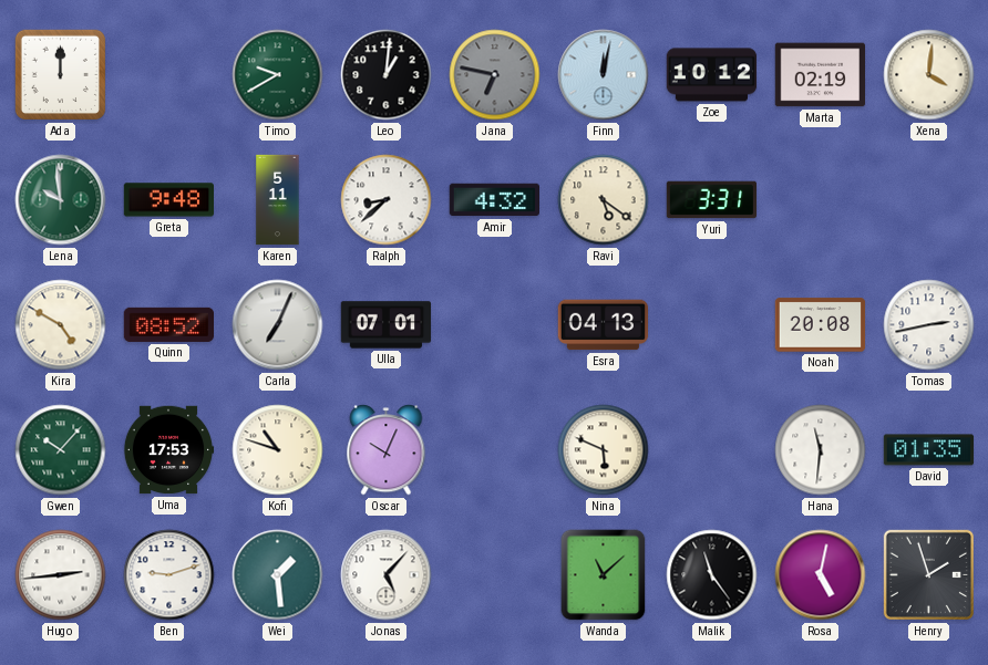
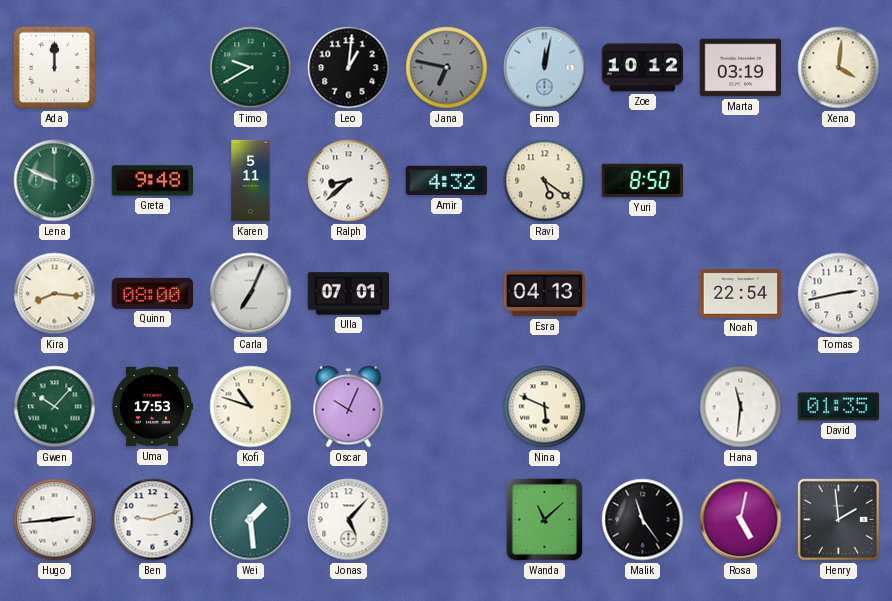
Marta: 02:19 -> 03:19 (741, 68)
Lena: 9:59 -> 9:49 (55, 181)
Yuri: 3:31 -> 8:50 (643, 181)
Kira: 4:50 -> 8:16 (55, 294)
Quinn: 08:52 -> 08:00 (152, 293)
Noah: 20:08 -> 22:54 (741, 294)
Henry: 1:57 -> 1:59 (838, 519)
